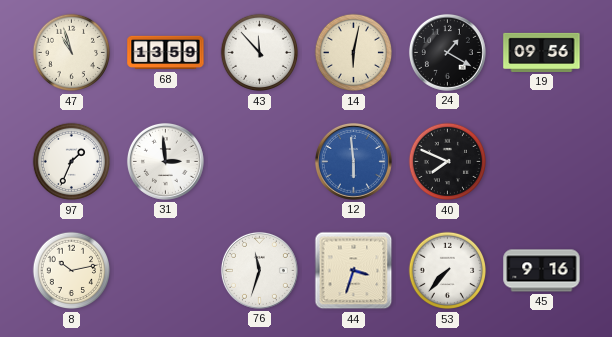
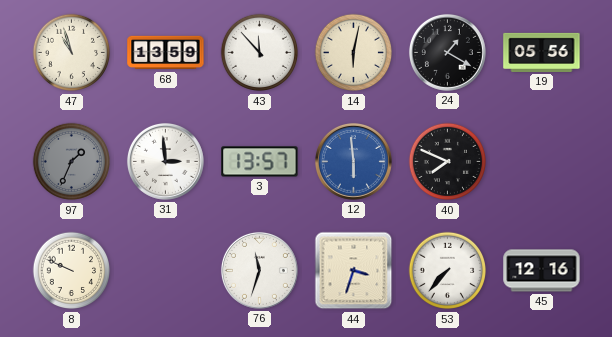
19: 09:56 -> 05:56 (542, 52)
97 dial: white -> grey (72, 162)
3: none -> 13:57 (260, 162)
8: 10:13 -> 9:49 (72, 271)
45: 9:16 -> 12:16 (542, 271)
